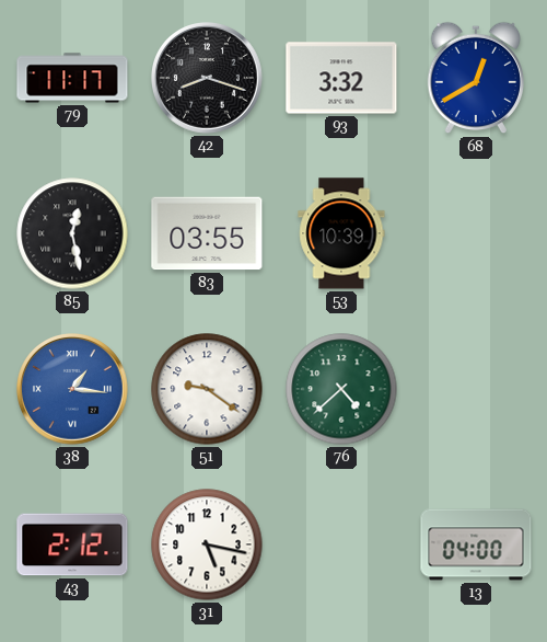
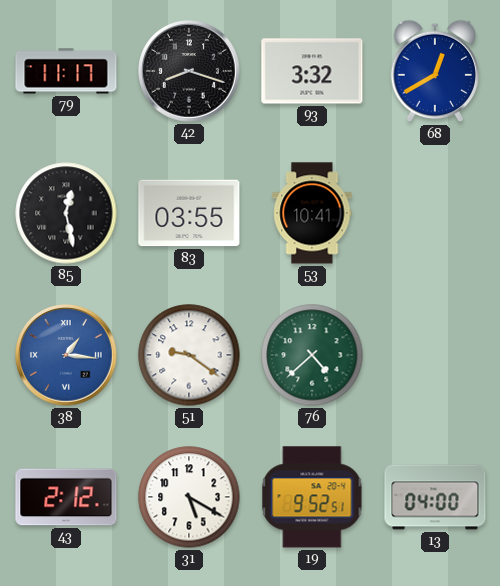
53: 10:39 -> 10:41 (312, 213)
31: 5:17 -> 5:20 (189, 497)
19: none -> 9:52 (312, 497)
